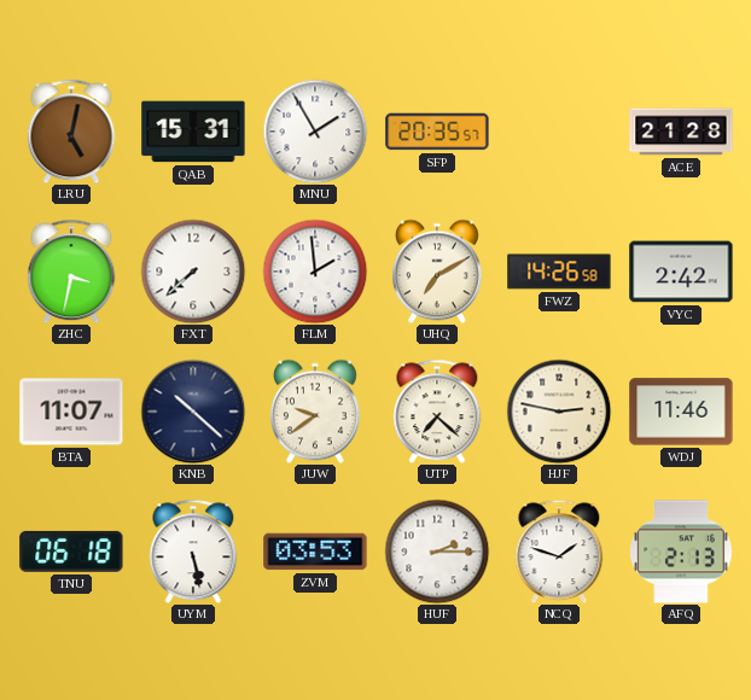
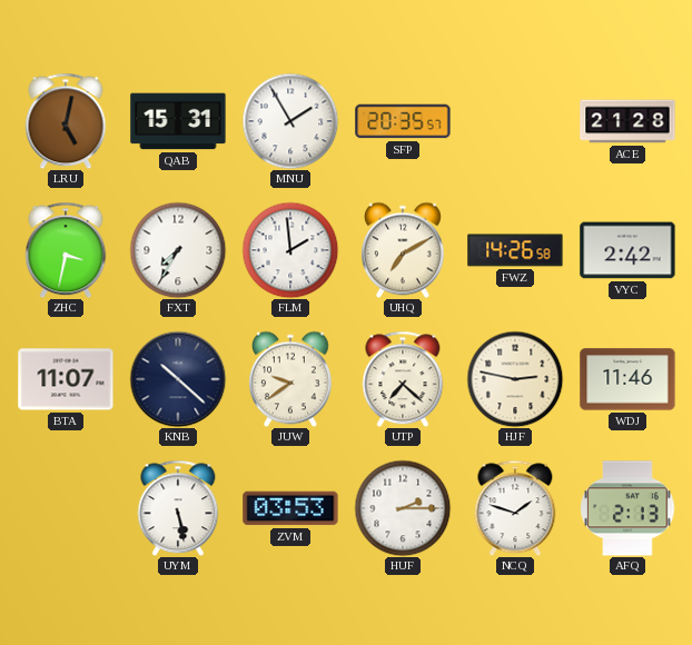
FXT: 7:38 -> 7:35 (178, 250)
TNU: 06:18 -> none (71, 552)
